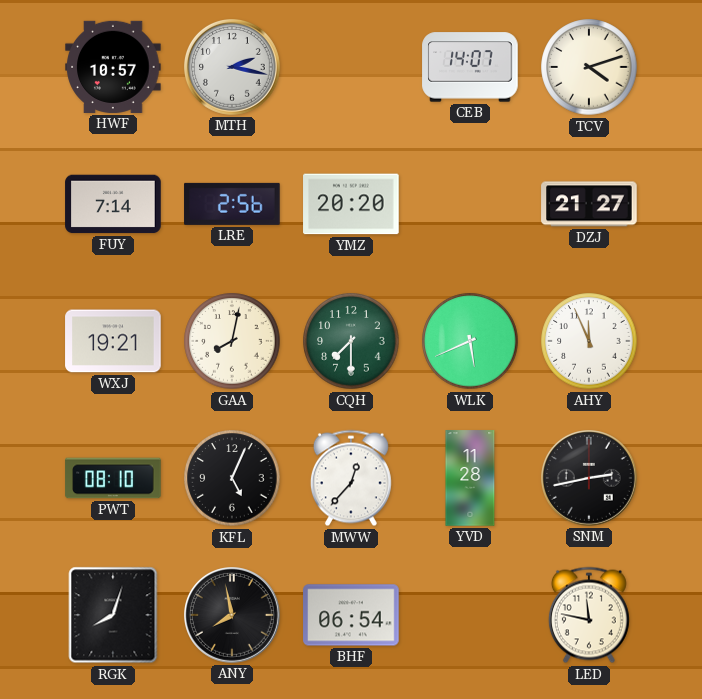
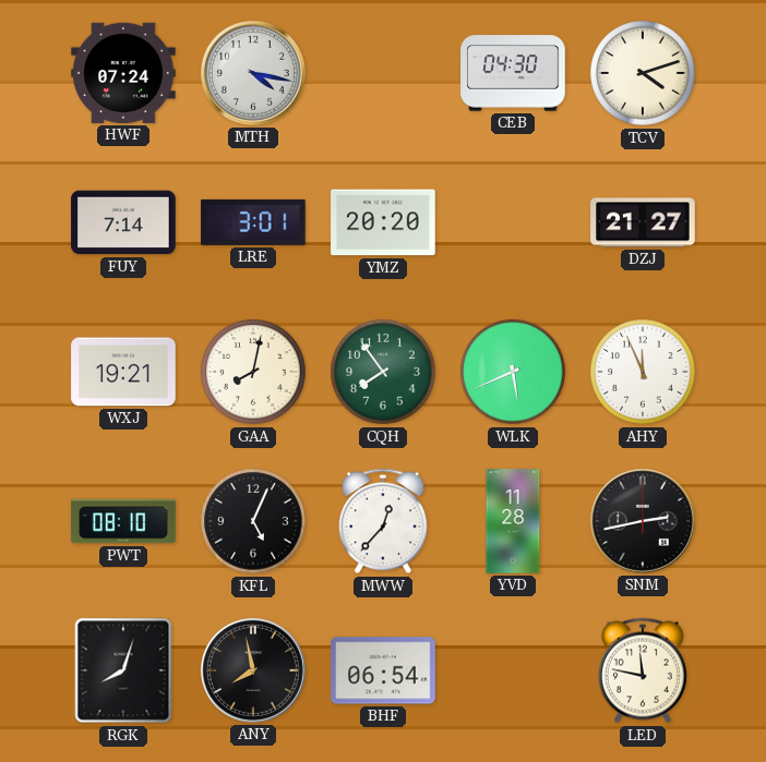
HWF: 10:57 -> 07:24 (123, 73)
MTH: 2:17 -> 4:17 (254, 74)
CEB: 14:07 -> 04:30 (513, 73)
LRE: 2:56 -> 3:01 (253, 222)
CQH: 7:30 -> 7:54 (383, 372)
